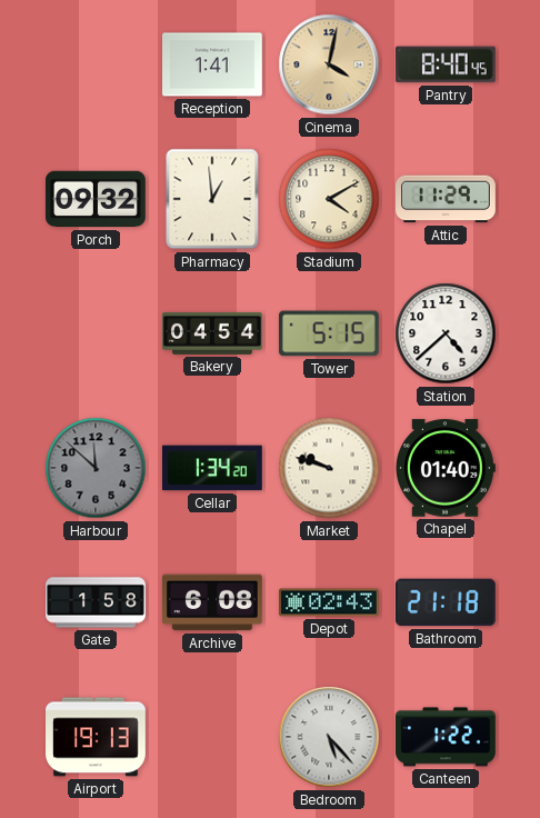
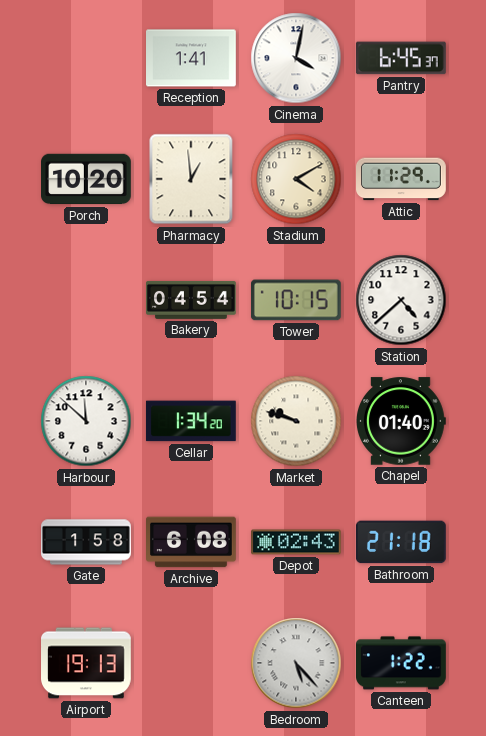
Cinema dial: champagne -> white (296, 58)
Pantry: 8:40 -> 6:45 (401, 58)
Porch: 09:32 -> 10:20 (87, 179)
Tower: 5:15 -> 10:15 (296, 300)
Harbour dial: grey -> white (86, 421)
